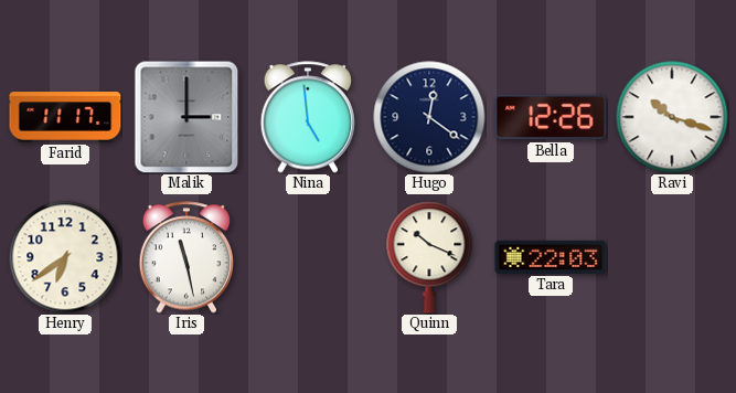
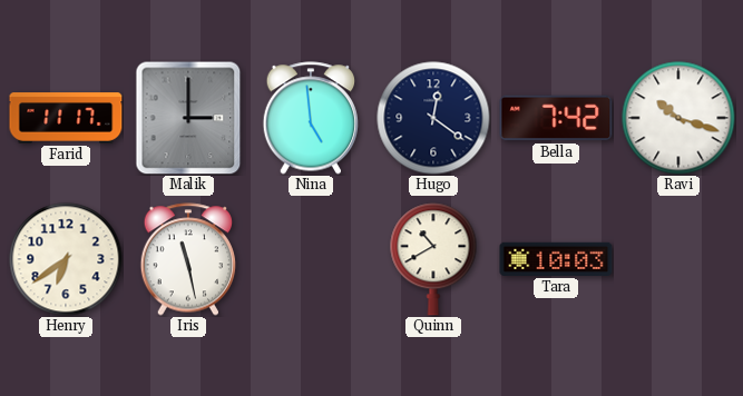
Bella: 12:26 -> 7:42 (556, 118)
Quinn: 10:19 -> 10:40 (433, 259)
Tara: 22:03 -> 10:03 (556, 259)
